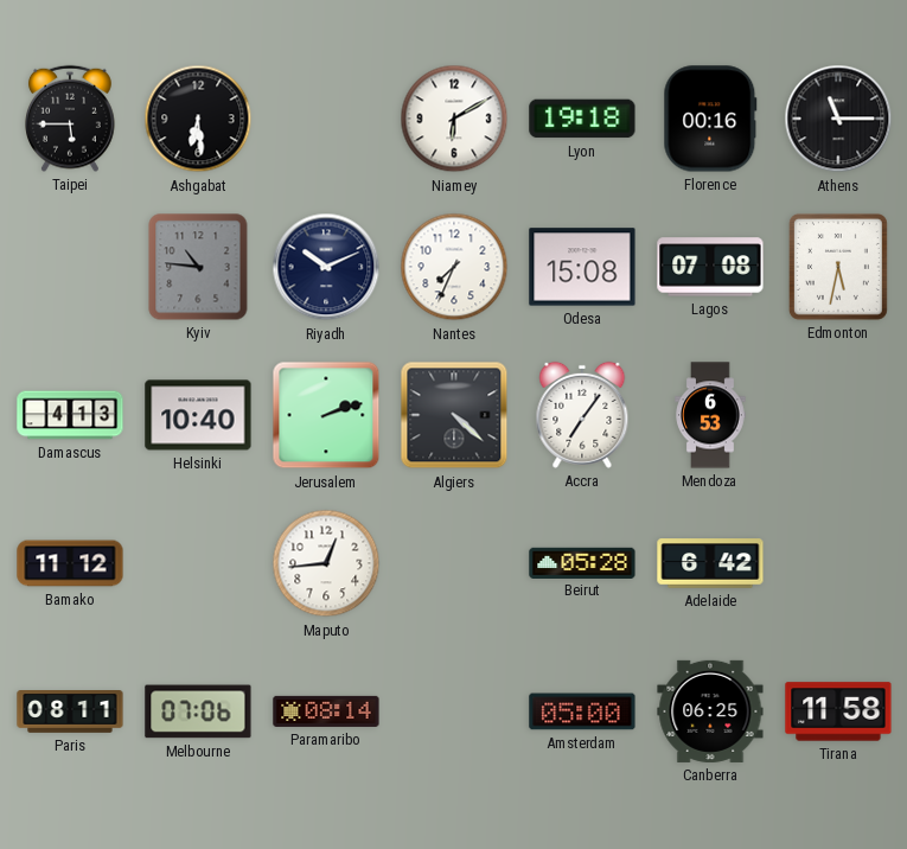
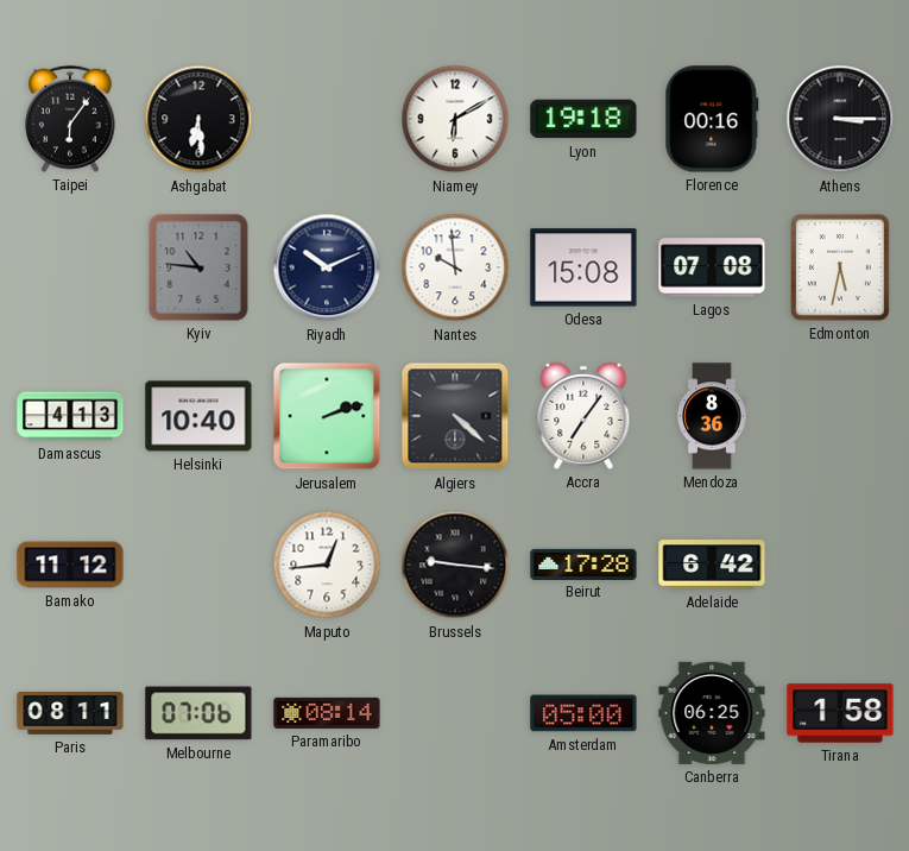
Taipei: 5:45 -> 6:06 (71, 119)
Athens: 11:15 -> 3:15 (840, 119)
Nantes: 7:34 -> 9:59 (455, 267)
Mendoza: 6:53 -> 8:36 (712, 416)
Brussels: none -> 9:16 (455, 565)
Beirut: 05:28 -> 17:28 (583, 563)
Tirana: 11:58 -> 1:58 (840, 713)
